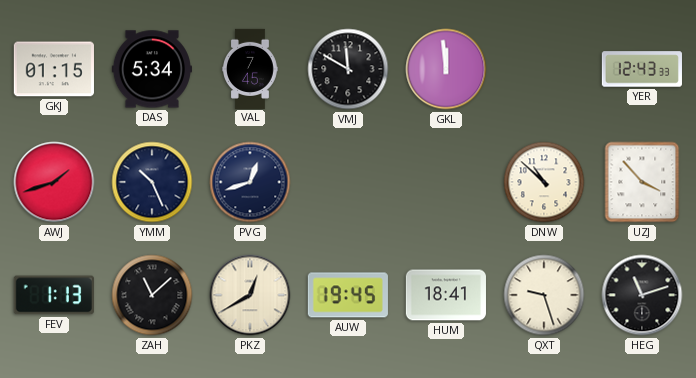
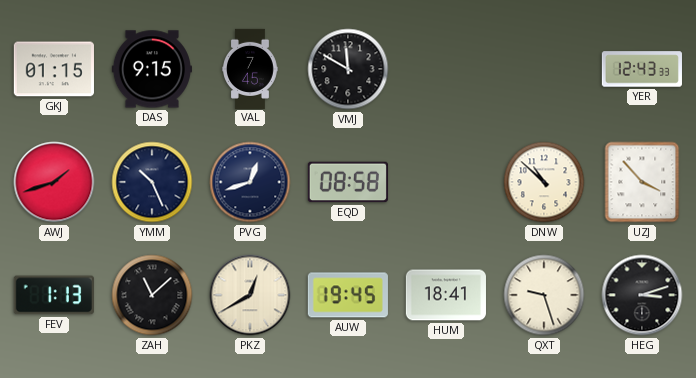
DAS: 5:34 -> 9:15 (152, 69)
GKL: 11:59 -> none (446, 69)
EQD: none -> 08:58 (348, 182)
HEG: 11:12 -> 3:12 (642, 295)
